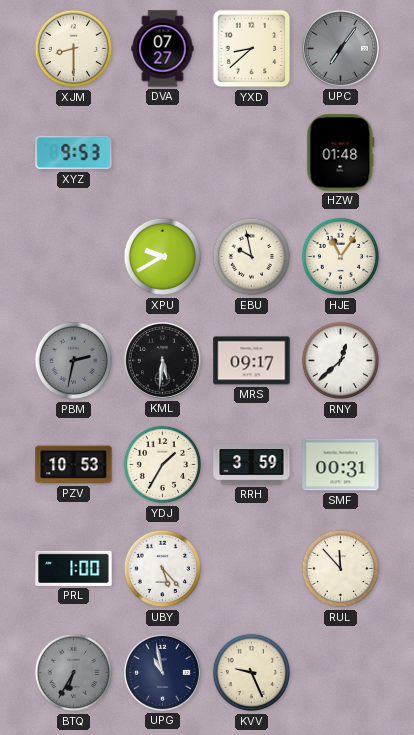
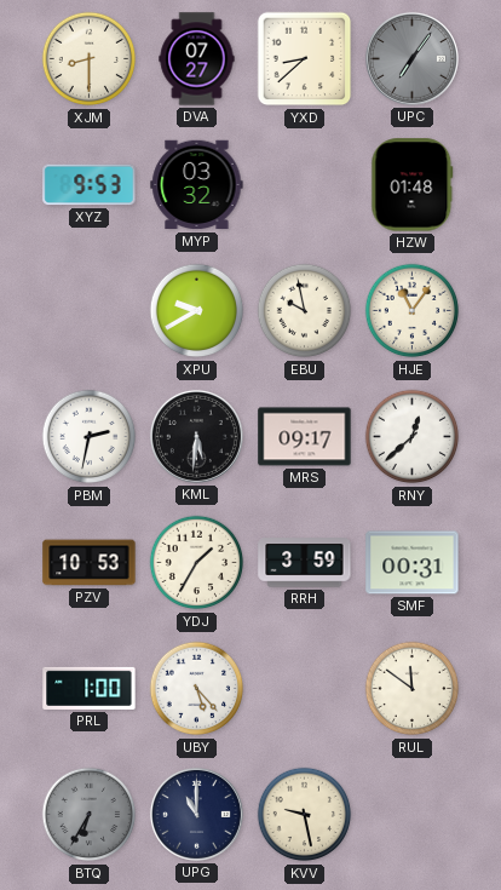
MYP: none -> 03:32 (197, 185)
PBM dial: grey -> white (90, 437)
RUL: 11:53 -> 11:51 (413, 689)
UPG: 10:58 -> 11:00 (196, 814)
KVV: 9:26 -> 9:28 (305, 815)
